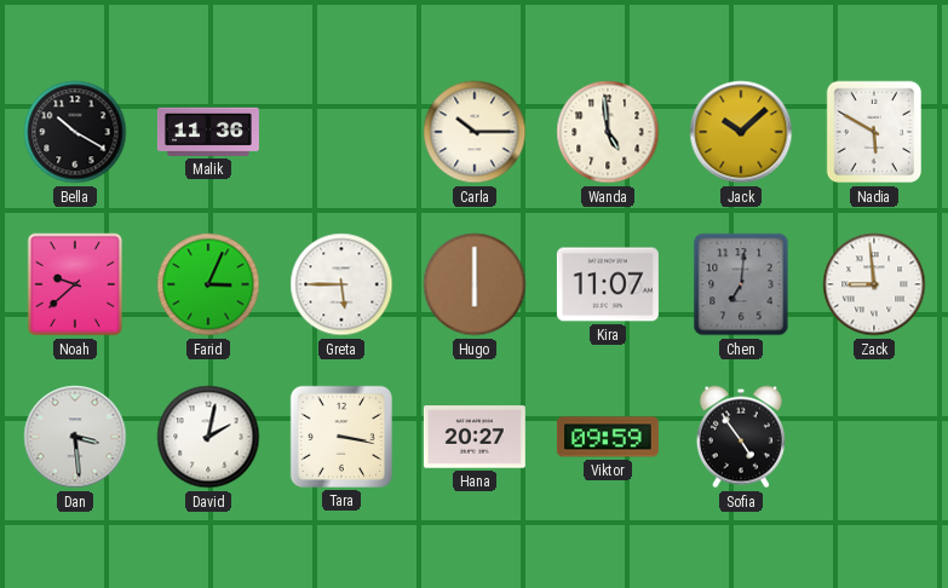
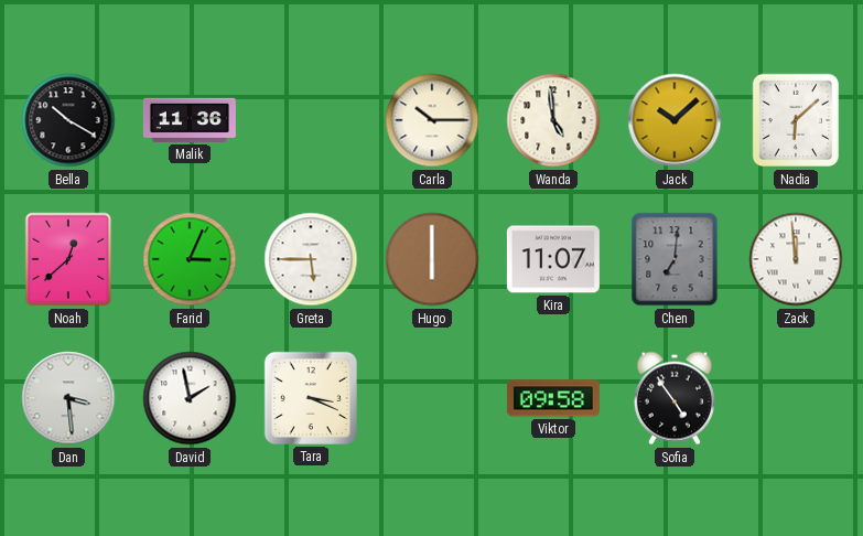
Nadia: 5:50 -> 6:08 (796, 120)
Noah: 9:38 -> 12:38 (68, 259)
Zack: 8:59 -> 11:59 (796, 259)
David: 2:02 -> 1:58 (190, 398)
Tara: 3:17 -> 3:19 (311, 398)
Hana: 20:27 -> none (475, 437)
Viktor: 09:59 -> 09:58 (553, 398)
